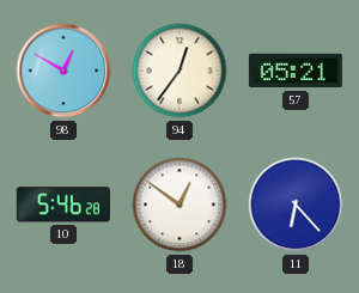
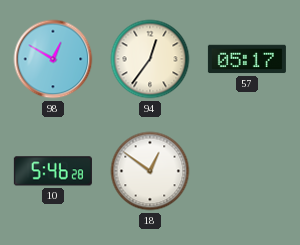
57: 05:21 -> 05:17 (247, 59)
11: 6:23 -> none (296, 205)
